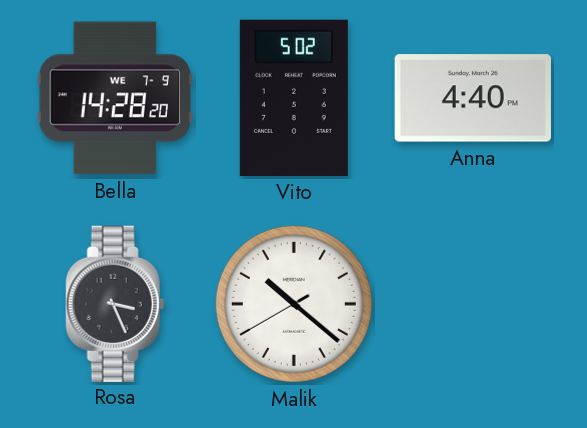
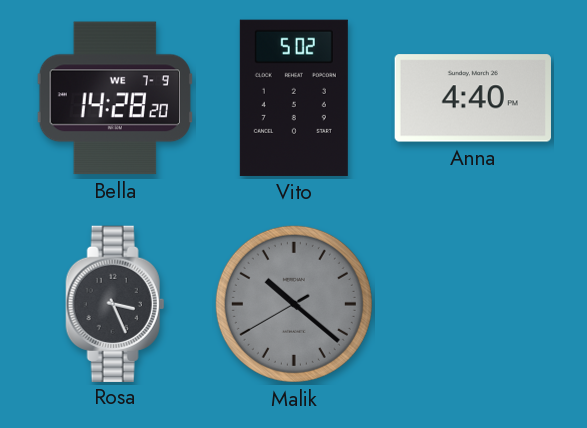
Malik dial: white -> grey (294, 304)
